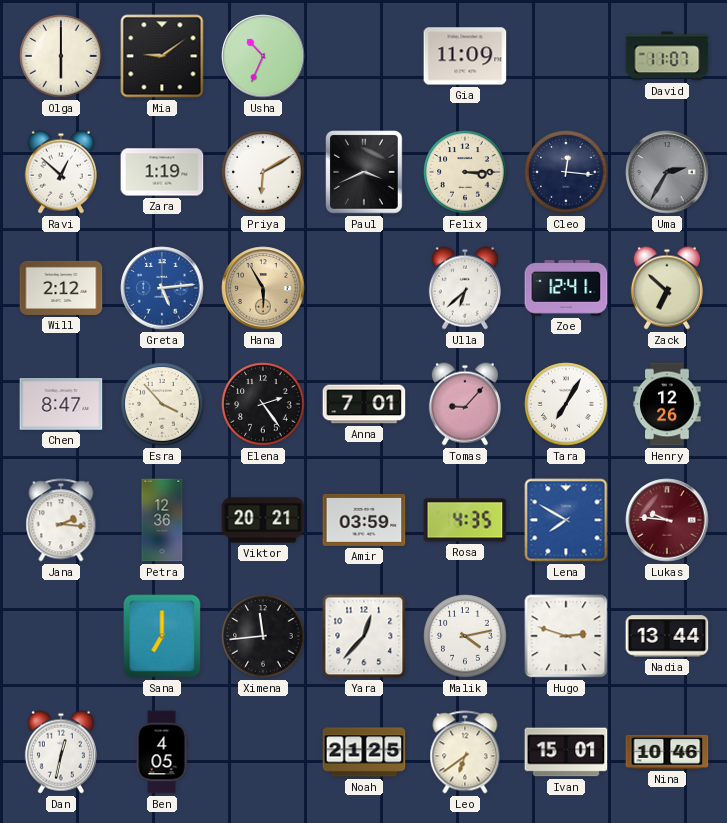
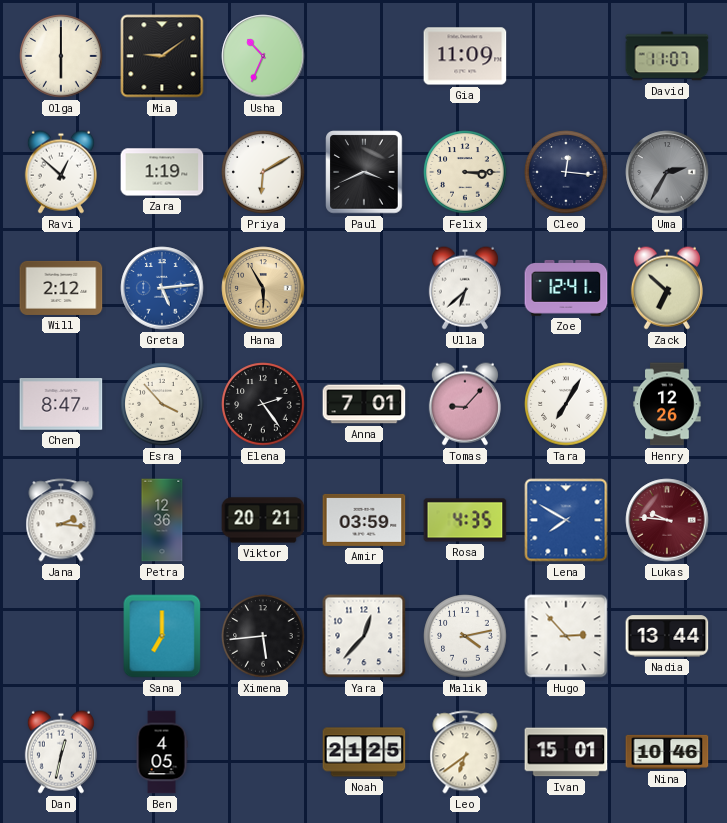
Ximena: 11:44 -> 5:44 (263, 636)
Hugo: 2:48 -> 2:53 (566, 636)
